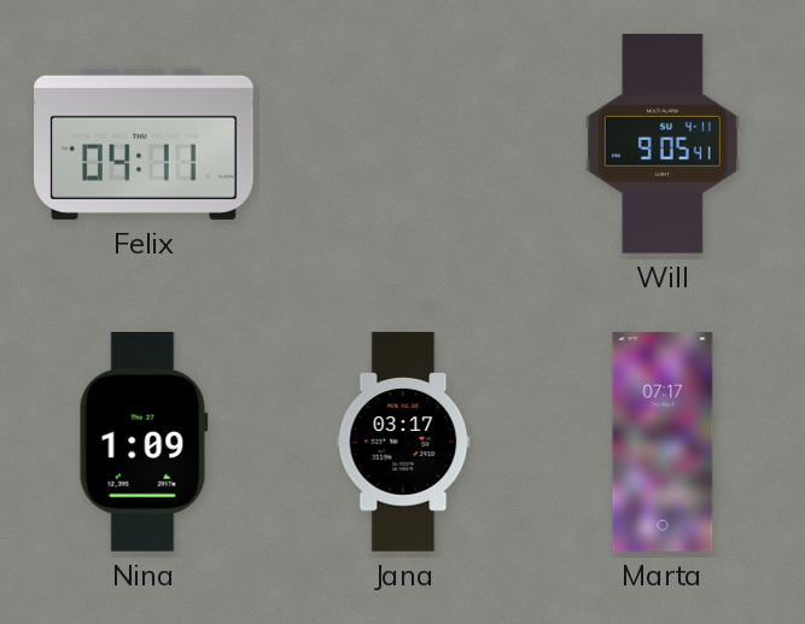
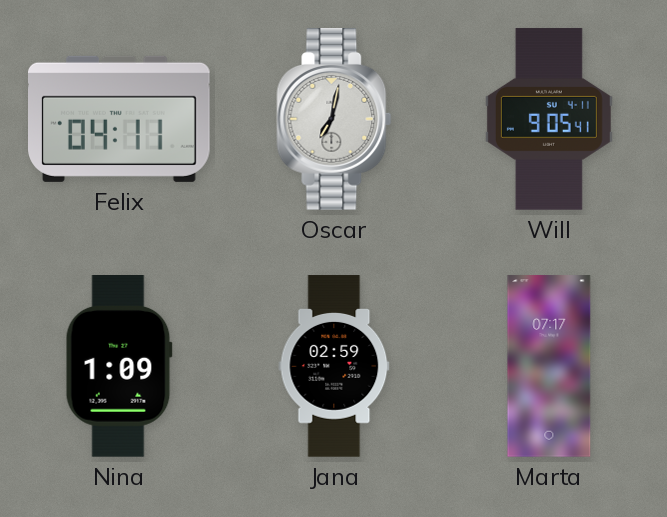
Oscar: none -> 7:02 (334, 120)
Jana: 03:17 -> 02:59 (334, 366)
